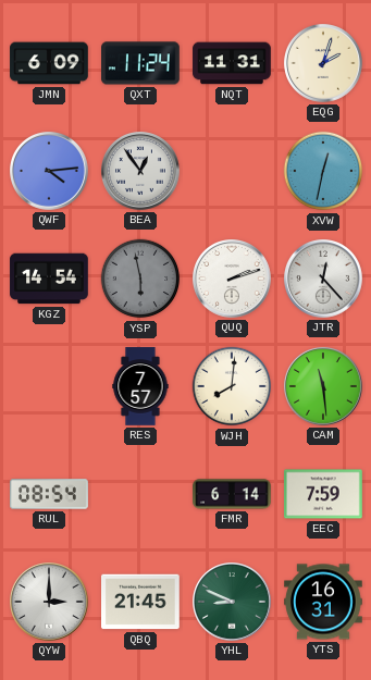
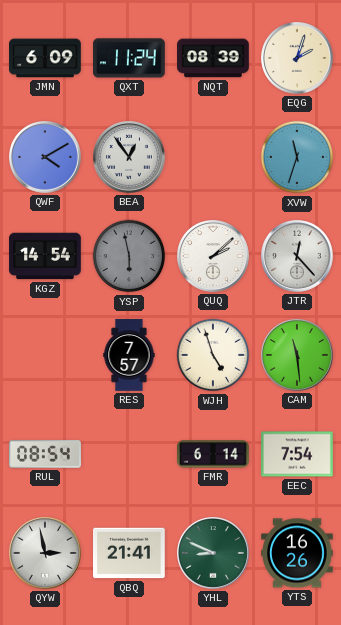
NQT: 11:31 -> 08:39 (213, 58)
QWF: 4:14 -> 4:10 (46, 158)
XVW: 12:32 -> 11:33 (297, 157)
QUQ: 2:12 -> 2:08 (214, 257)
WJH: 8:01 -> 4:57 (213, 355)
EEC: 7:59 -> 7:54 (297, 454)
QYW: 3:00 -> 2:58 (46, 554)
QBQ: 21:45 -> 21:41 (129, 553)
YTS: 16:31 -> 16:26 (297, 553)
